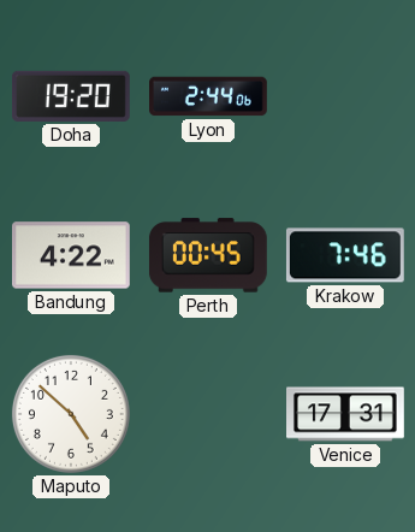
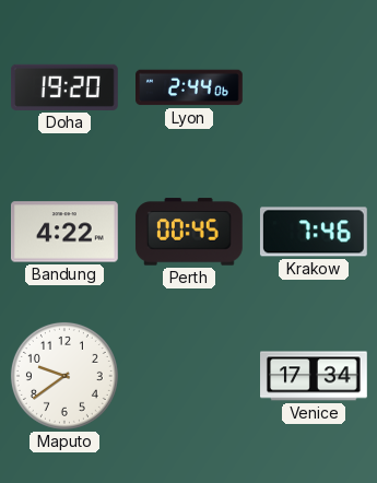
Maputo: 4:52 -> 9:39 (64, 376)
Venice: 17:31 -> 17:34 (315, 376)
